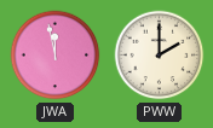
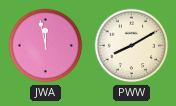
PWW: 2:00 -> 8:10 (132, 46)
